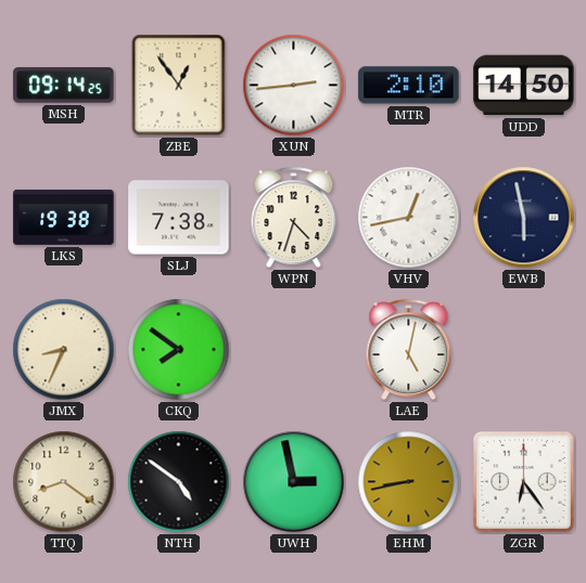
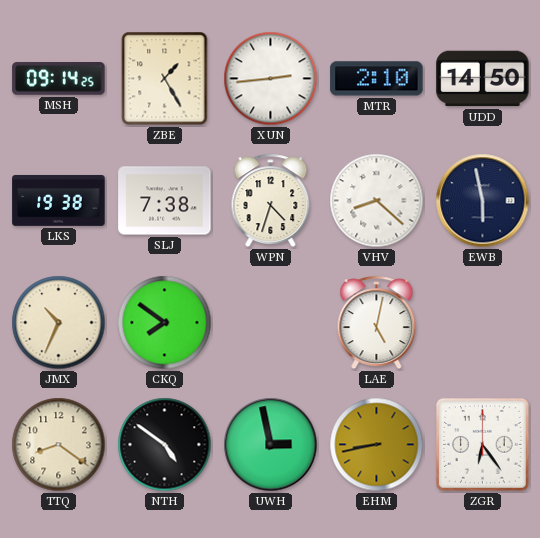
ZBE: 12:54 -> 1:25 (165, 79)
VHV: 12:43 -> 8:22 (377, 201)
JMX: 8:34 -> 10:34 (59, 323)
